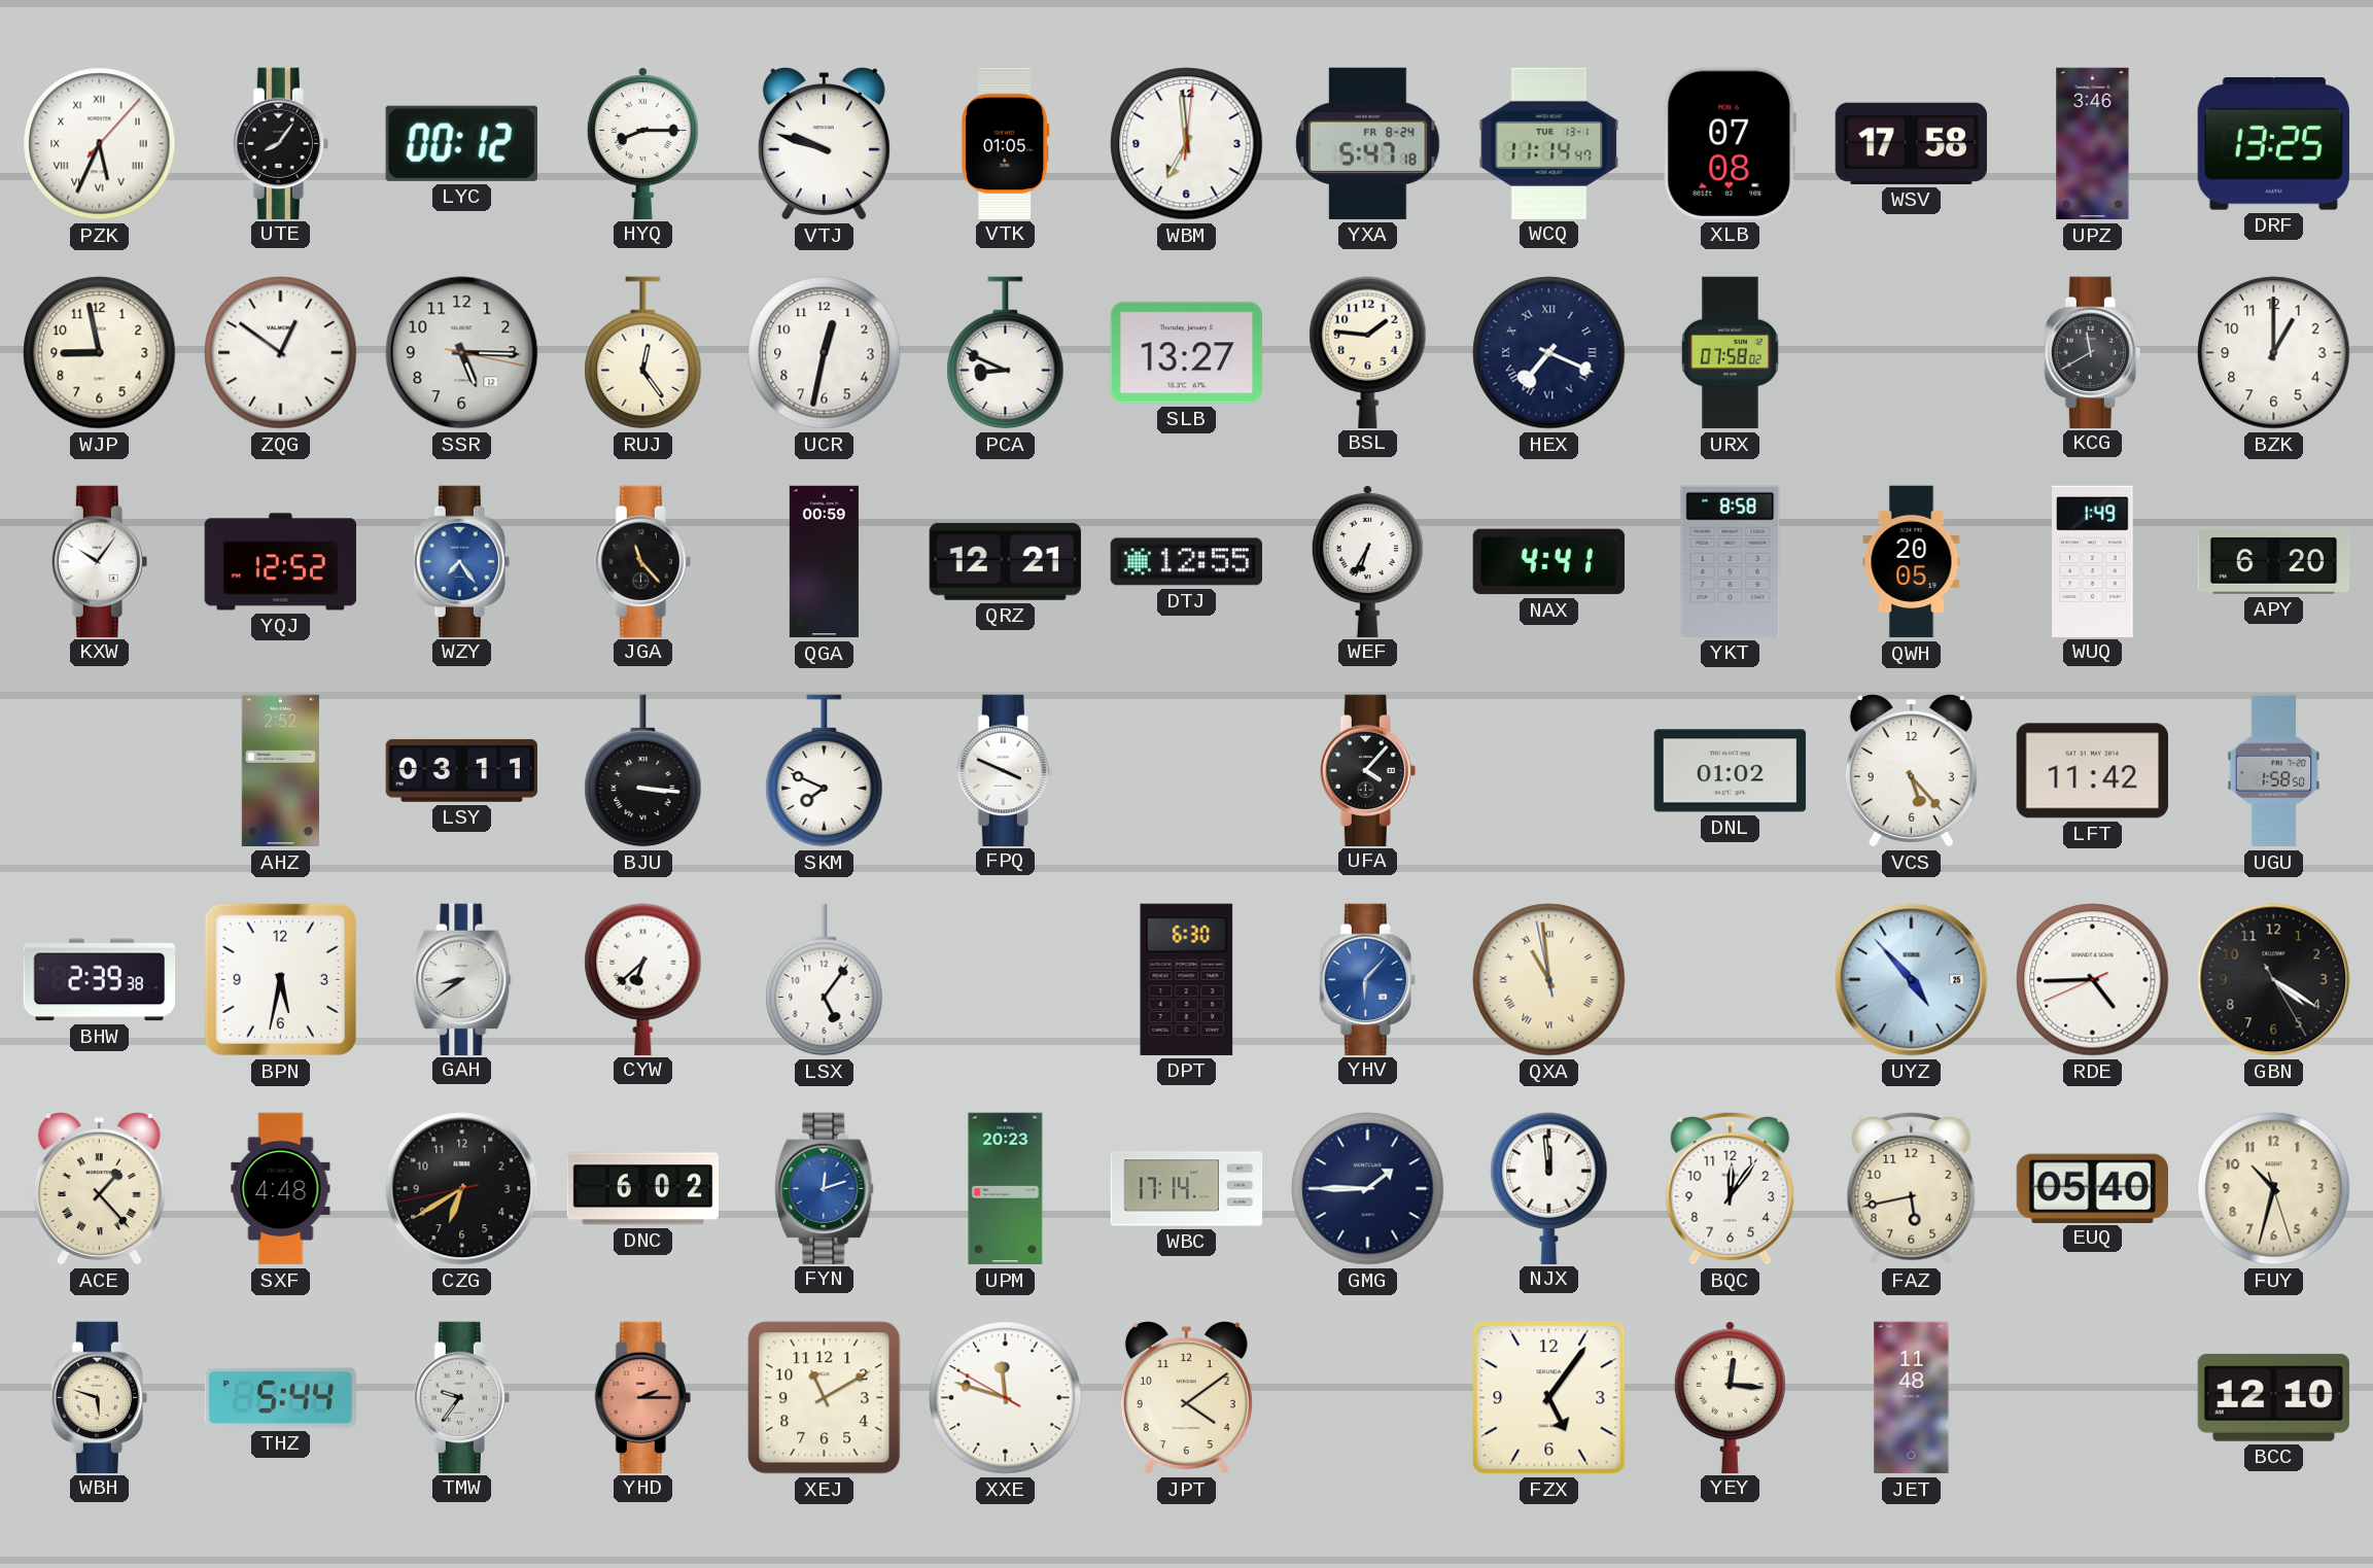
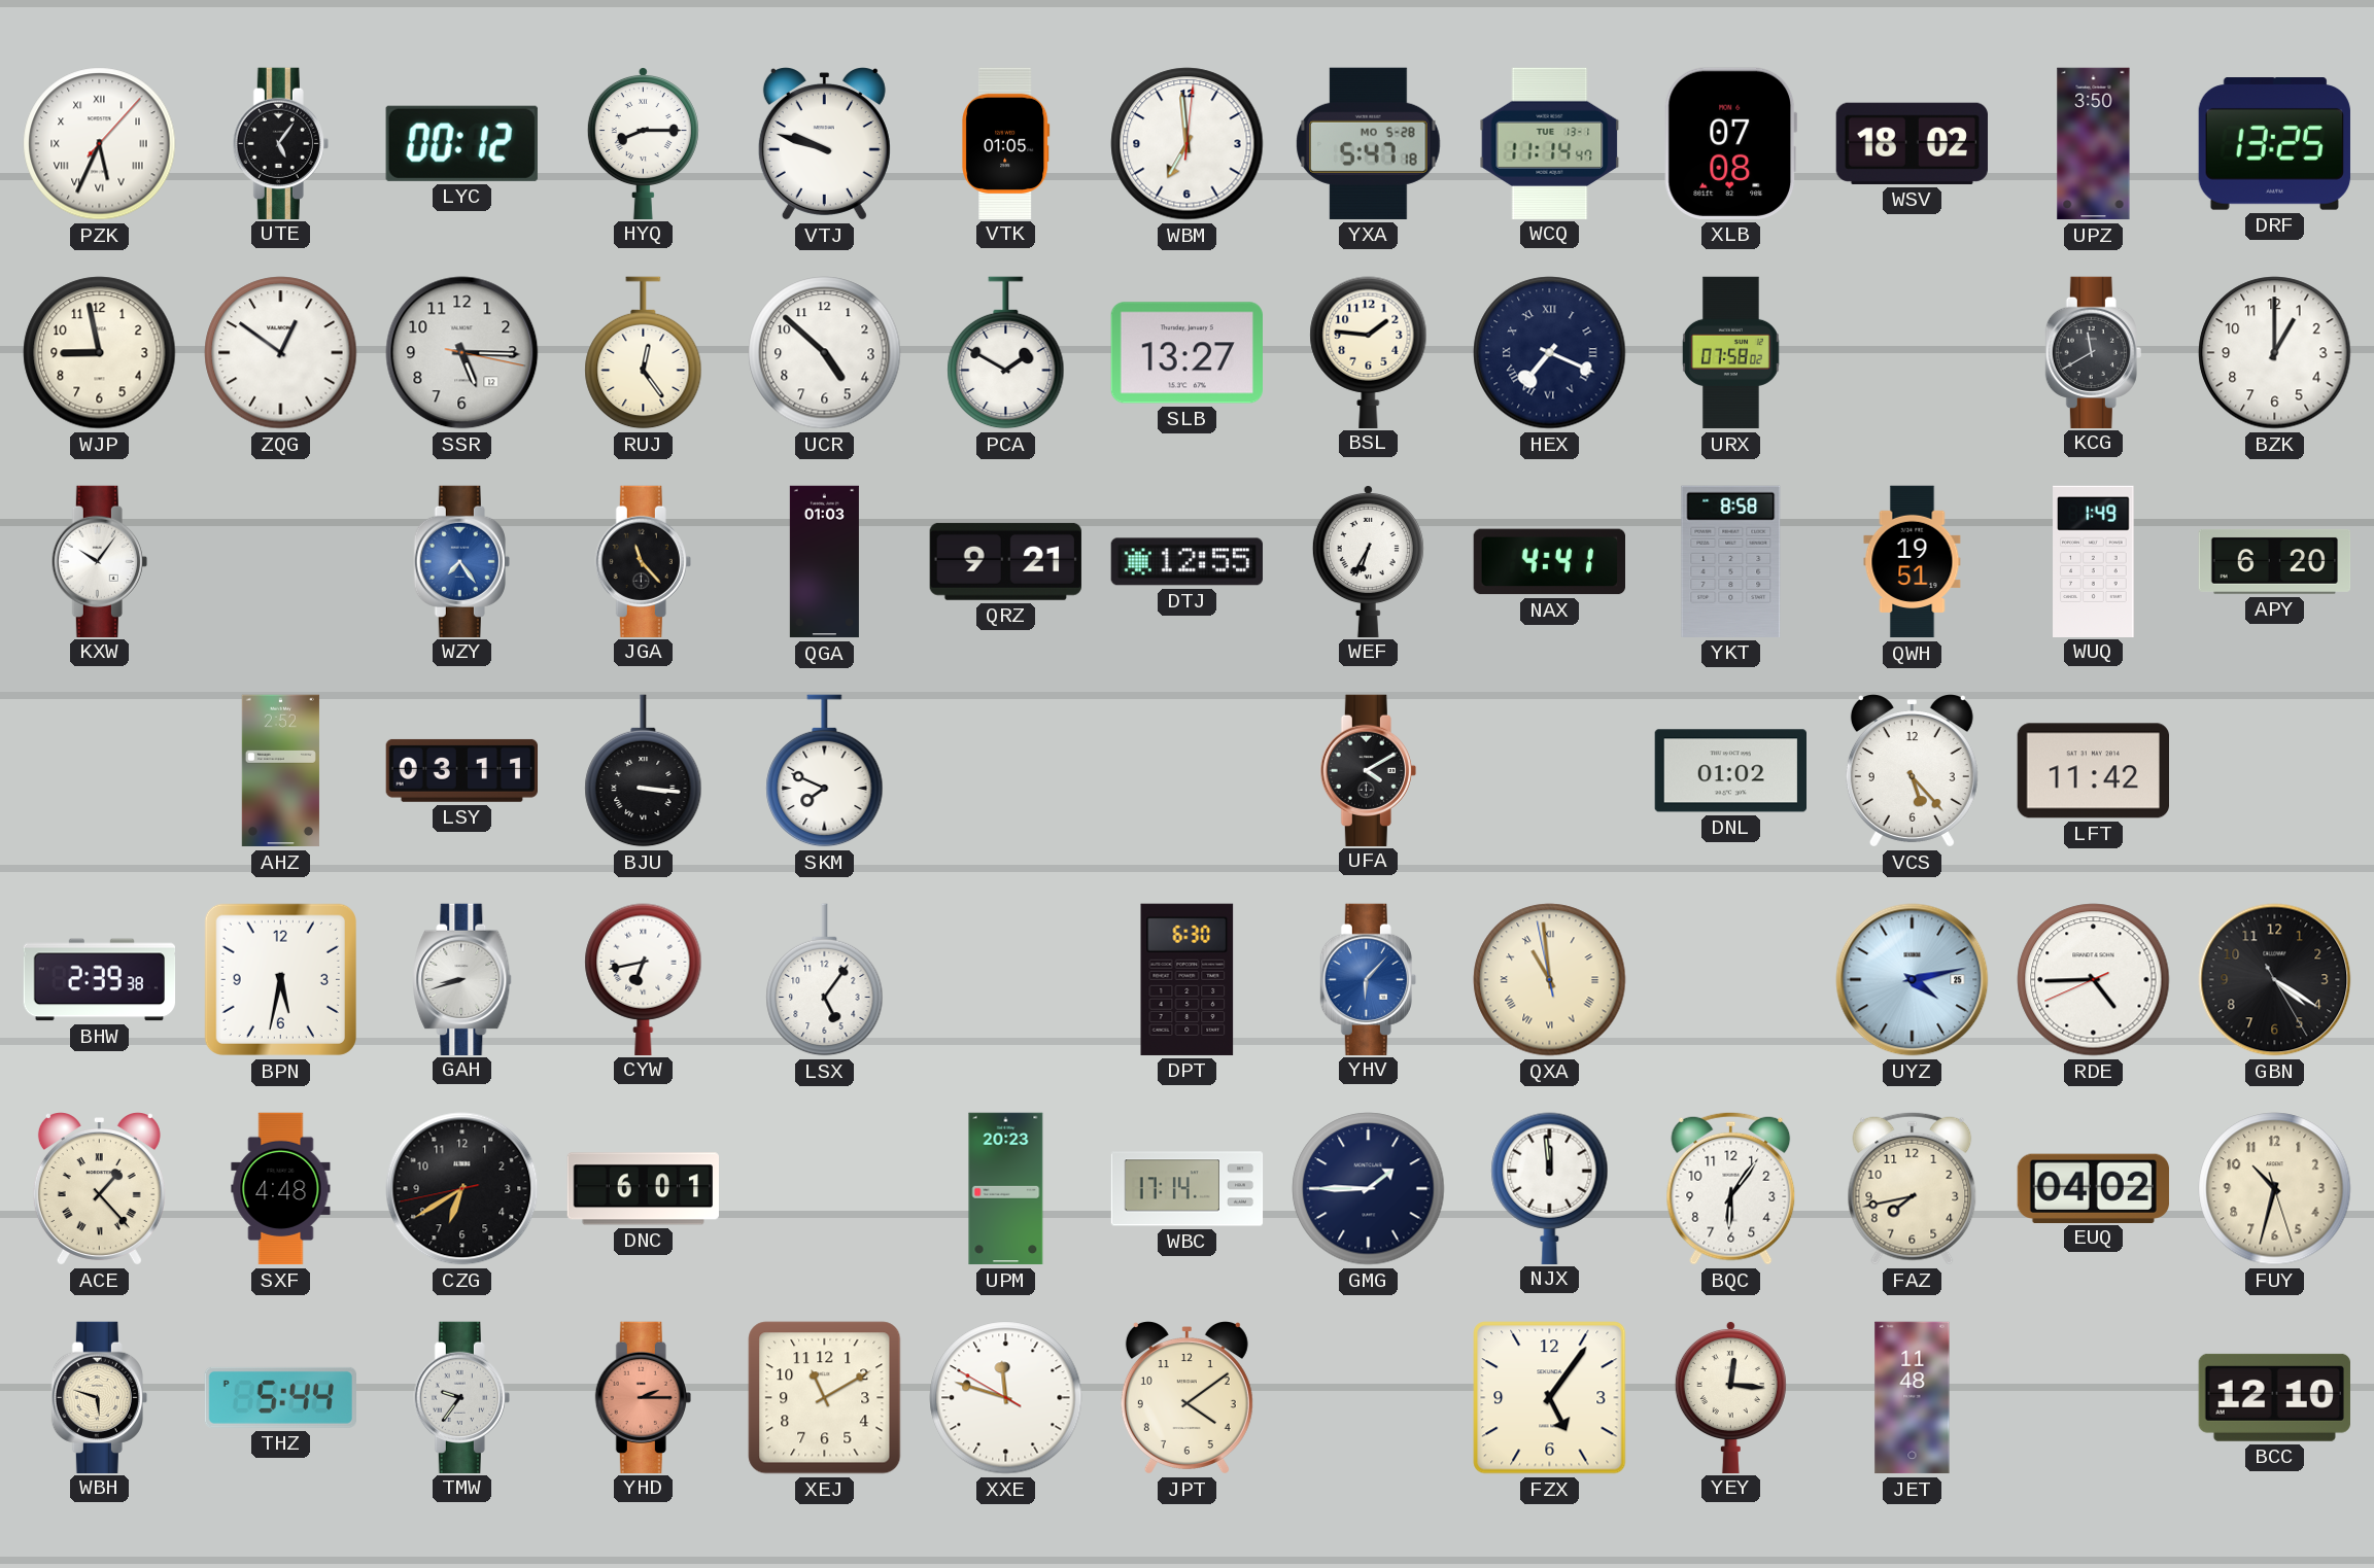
UTE: 8:06 -> 5:06 (280, 143)
YXA date: FR 8-24 -> MO 5-28 (1369, 143)
WSV: 17:58 -> 18:02 (1912, 143)
UPZ: 3:46 -> 3:50 (2094, 144)
UCR: 12:32 -> 4:52 (825, 353)
PCA: 8:49 -> 1:50 (1006, 353)
YQJ: 12:52 -> none (280, 562)
QGA: 00:59 -> 01:03 (824, 562)
QRZ: 12:21 -> 9:21 (1005, 561)
QWH: 20:05 -> 19:51 (1913, 562)
FPQ: 3:49 -> none (1005, 770)
UFA: 4:07 -> 4:10 (1368, 770)
UGU: 1:58 -> none (2274, 771)
GAH: 8:39 -> 8:42 (462, 979)
CYW: 6:38 -> 6:43 (644, 979)
UYZ: 4:53 -> 4:13 (1913, 980)
DNC: 6:02 -> 6:01 (644, 1189)
FYN: 12:12 -> none (825, 1188)
BQC: 12:06 -> 6:06 (1731, 1188)
FAZ: 5:43 -> 7:43 (1913, 1188)
EUQ: 05:40 -> 04:02 (2093, 1188)
